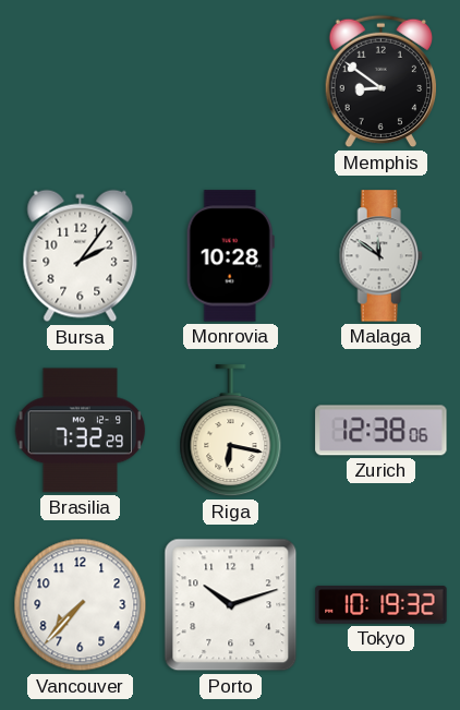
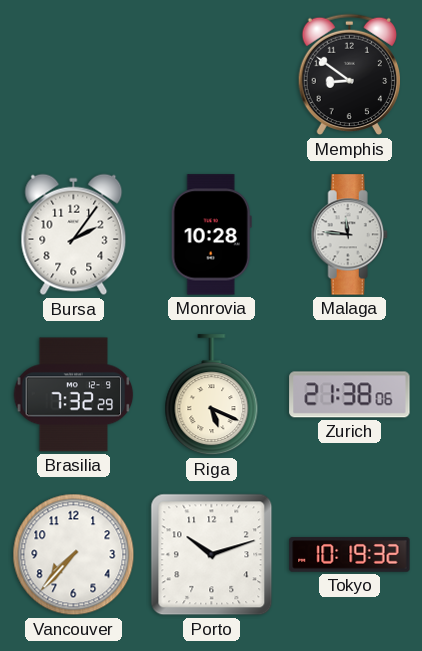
Malaga: 11:51 -> 11:46 (349, 235)
Riga: 6:17 -> 5:19 (212, 395)
Zurich: 12:38 -> 21:38 (350, 395)
